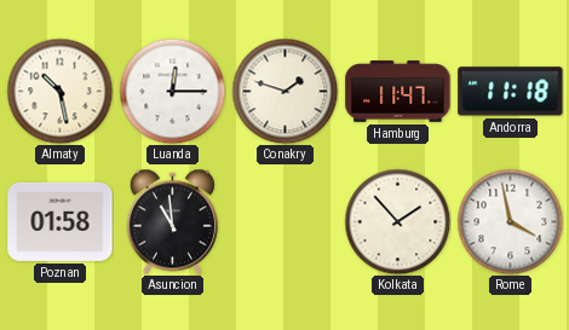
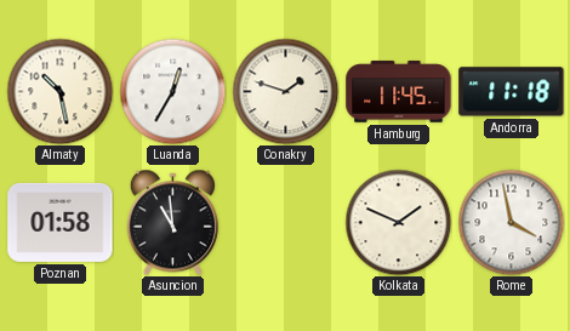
Luanda: 12:15 -> 12:35 (172, 91)
Hamburg: 11:47 -> 11:45 (399, 92)
Kolkata: 1:53 -> 1:49 (398, 222)
